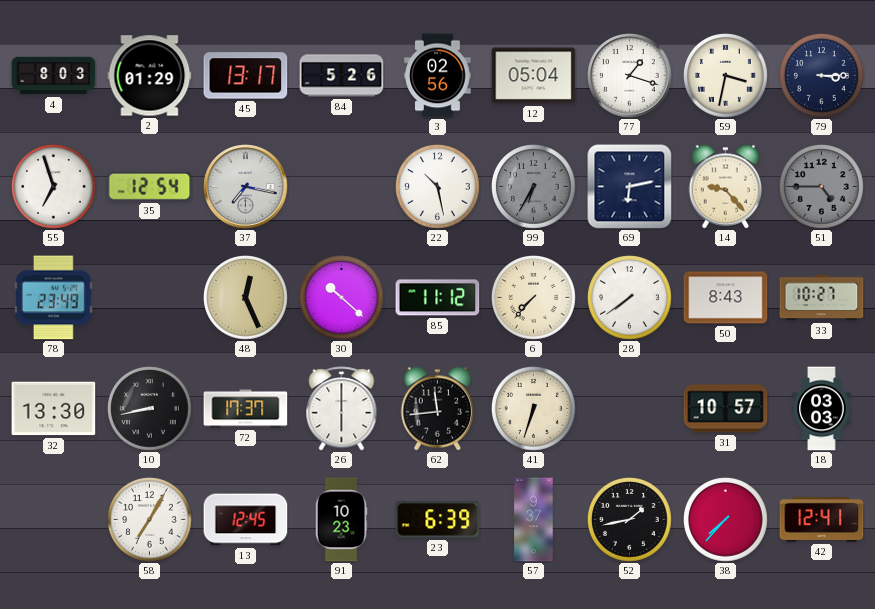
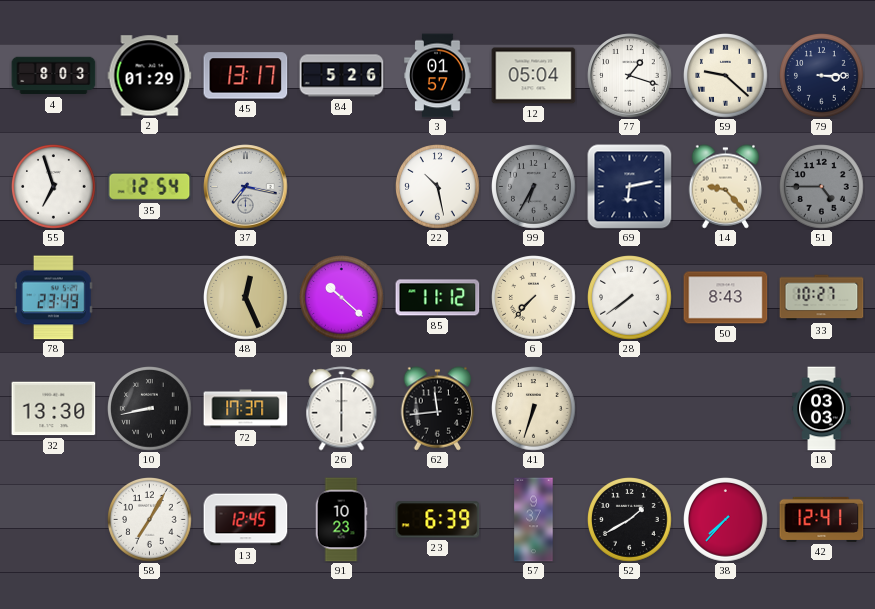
3: 02:56 -> 01:57 (438, 76)
59: 3:32 -> 9:22 (726, 76)
31: 10:57 -> none (726, 409)
52: 1:43 -> 1:40 (630, 520)
